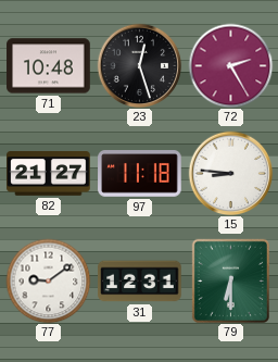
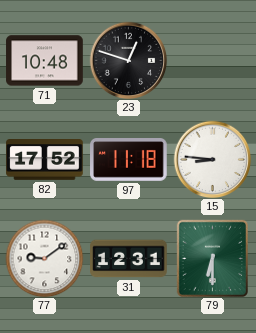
23: 12:27 -> 12:48 (128, 60)
72: 2:25 -> none (230, 65)
82: 21:27 -> 17:52 (45, 160)
